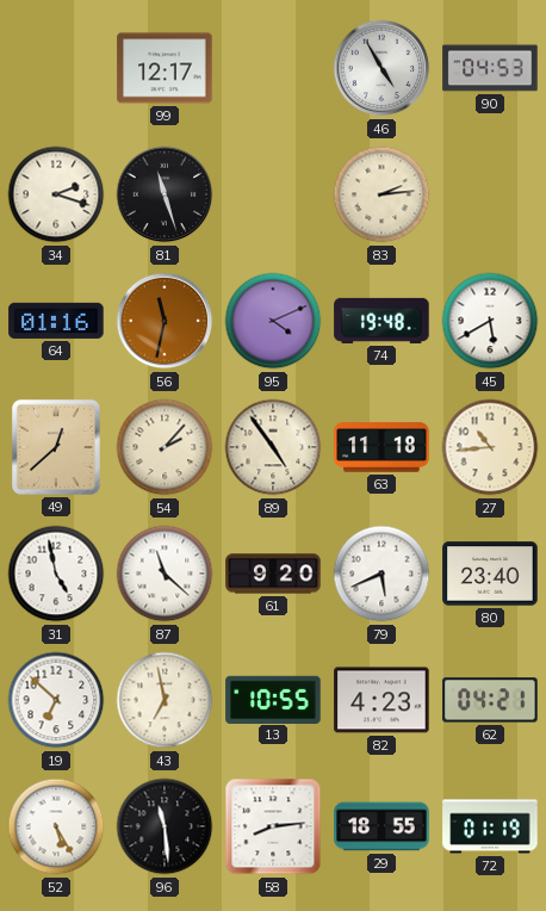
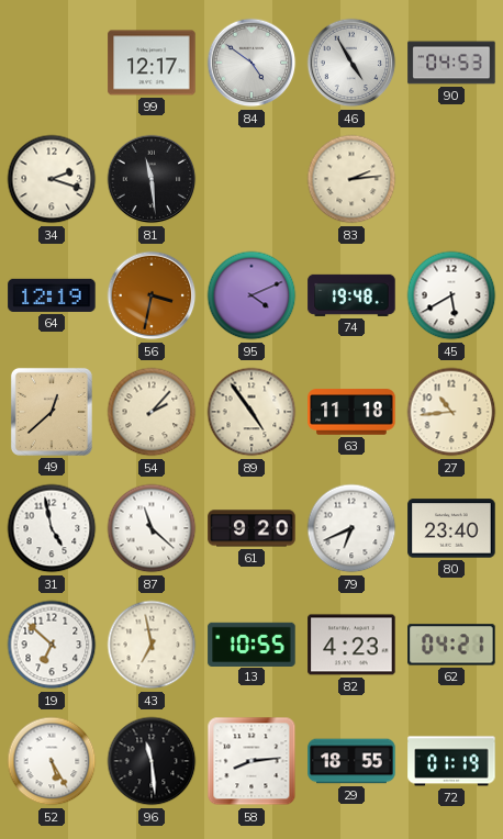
84: none -> 4:51 (251, 63)
81: 11:27 -> 11:29 (152, 179)
64: 01:16 -> 12:19 (52, 295)
56: 11:32 -> 3:32 (152, 295)
79: 5:41 -> 6:41 (351, 528)
